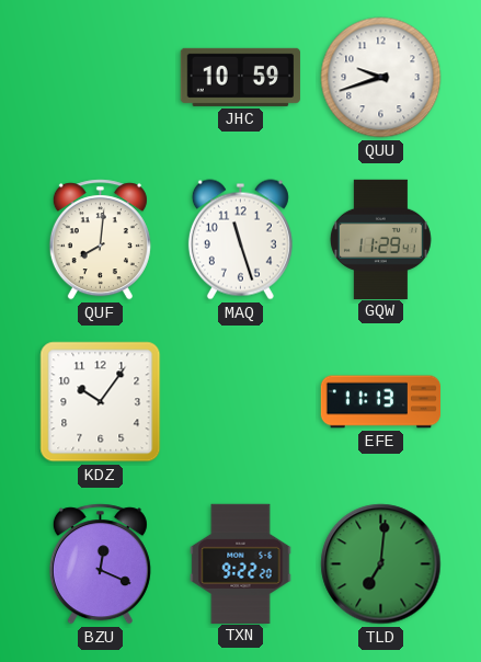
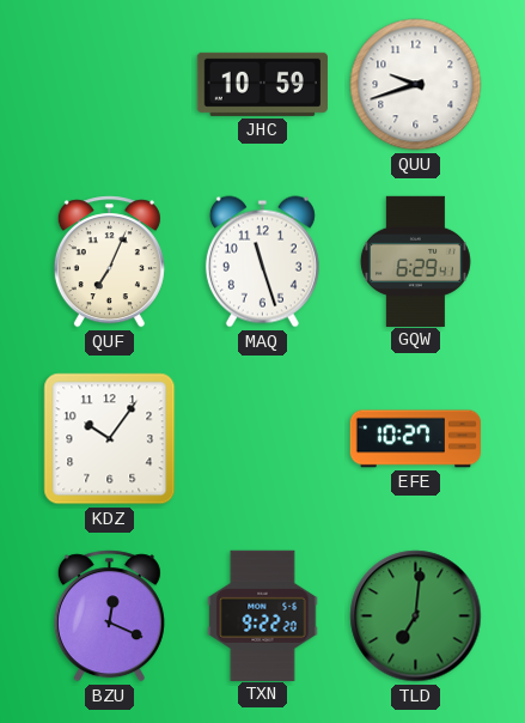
QUF: 8:01 -> 7:04 (109, 262)
GQW: 11:29 -> 6:29 (415, 261)
EFE: 11:13 -> 10:27 (415, 439)
